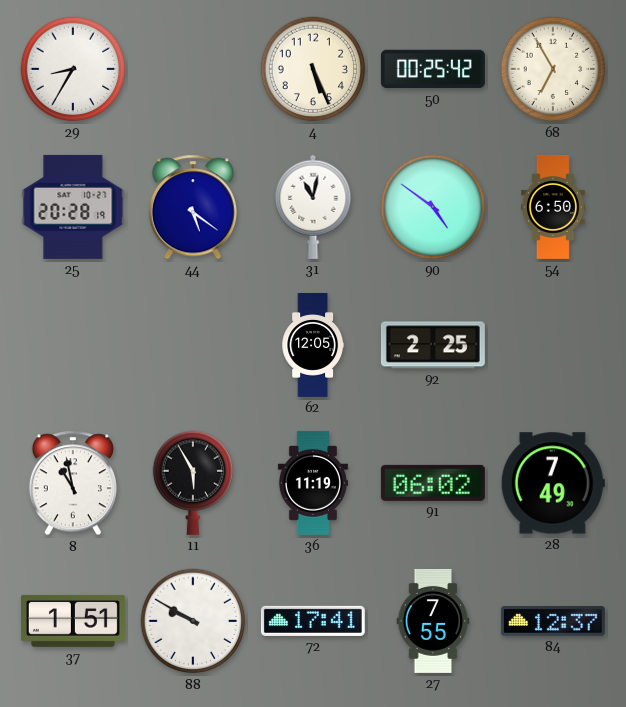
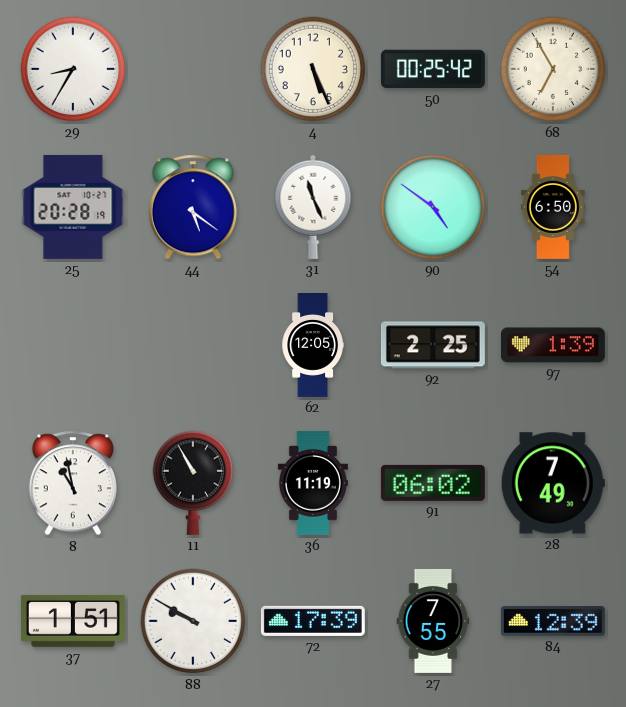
31: 11:02 -> 11:26 (313, 207)
97: none -> 1:39 (553, 345)
11: 5:55 -> 10:55 (193, 483)
72: 17:41 -> 17:39 (313, 621)
84: 12:37 -> 12:39 (553, 621)
